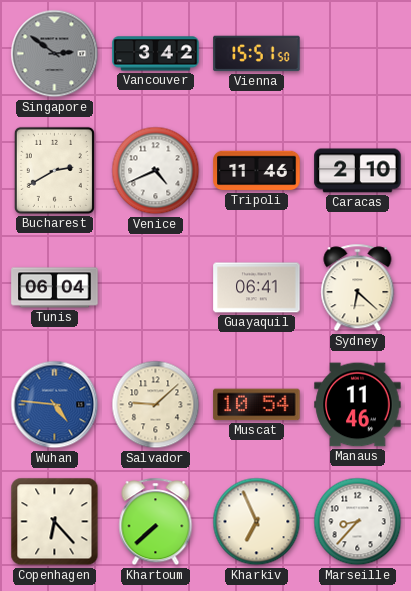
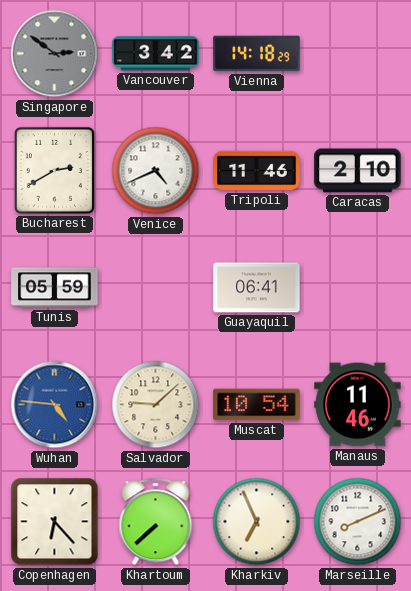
Vienna: 15:51 -> 14:18 (257, 54)
Tunis: 06:04 -> 05:59 (55, 288)
Sydney: 6:22 -> none (358, 288)
Marseille: 8:37 -> 8:11 (358, 522)
